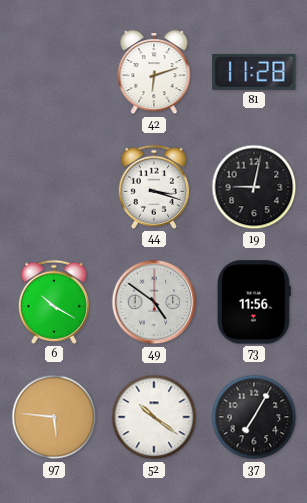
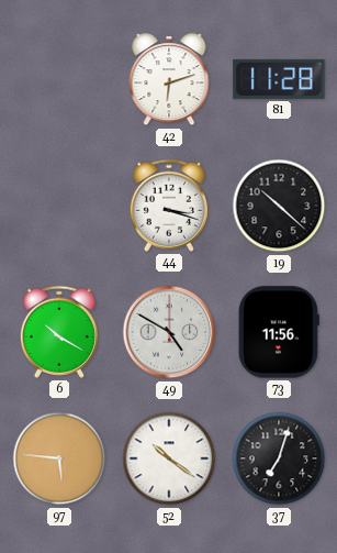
19: 9:02 -> 10:22 (279, 206)
49: 4:51 -> 4:50 (169, 332)
37: 7:05 -> 7:03 (279, 458)
